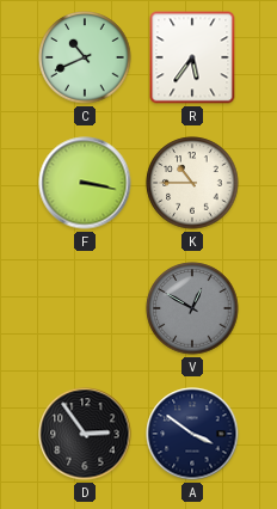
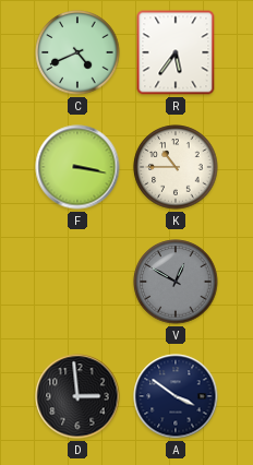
C: 10:41 -> 4:41 (77, 52)
D: 2:54 -> 2:59 (77, 396)
